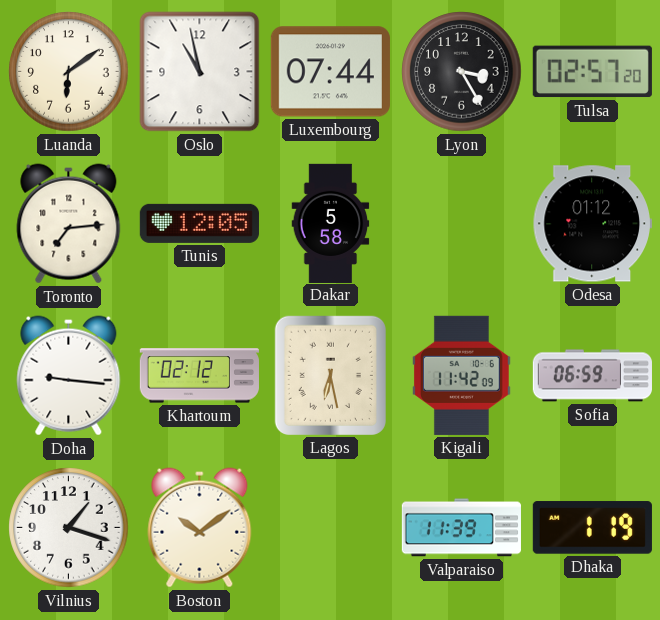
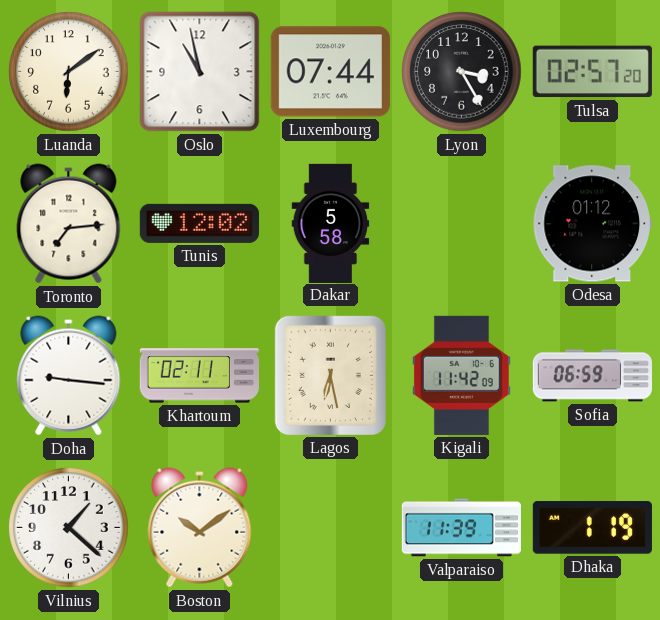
Tunis: 12:05 -> 12:02 (199, 223)
Khartoum: 02:12 -> 02:11 (199, 376)
Vilnius: 1:18 -> 1:22 (69, 528)
